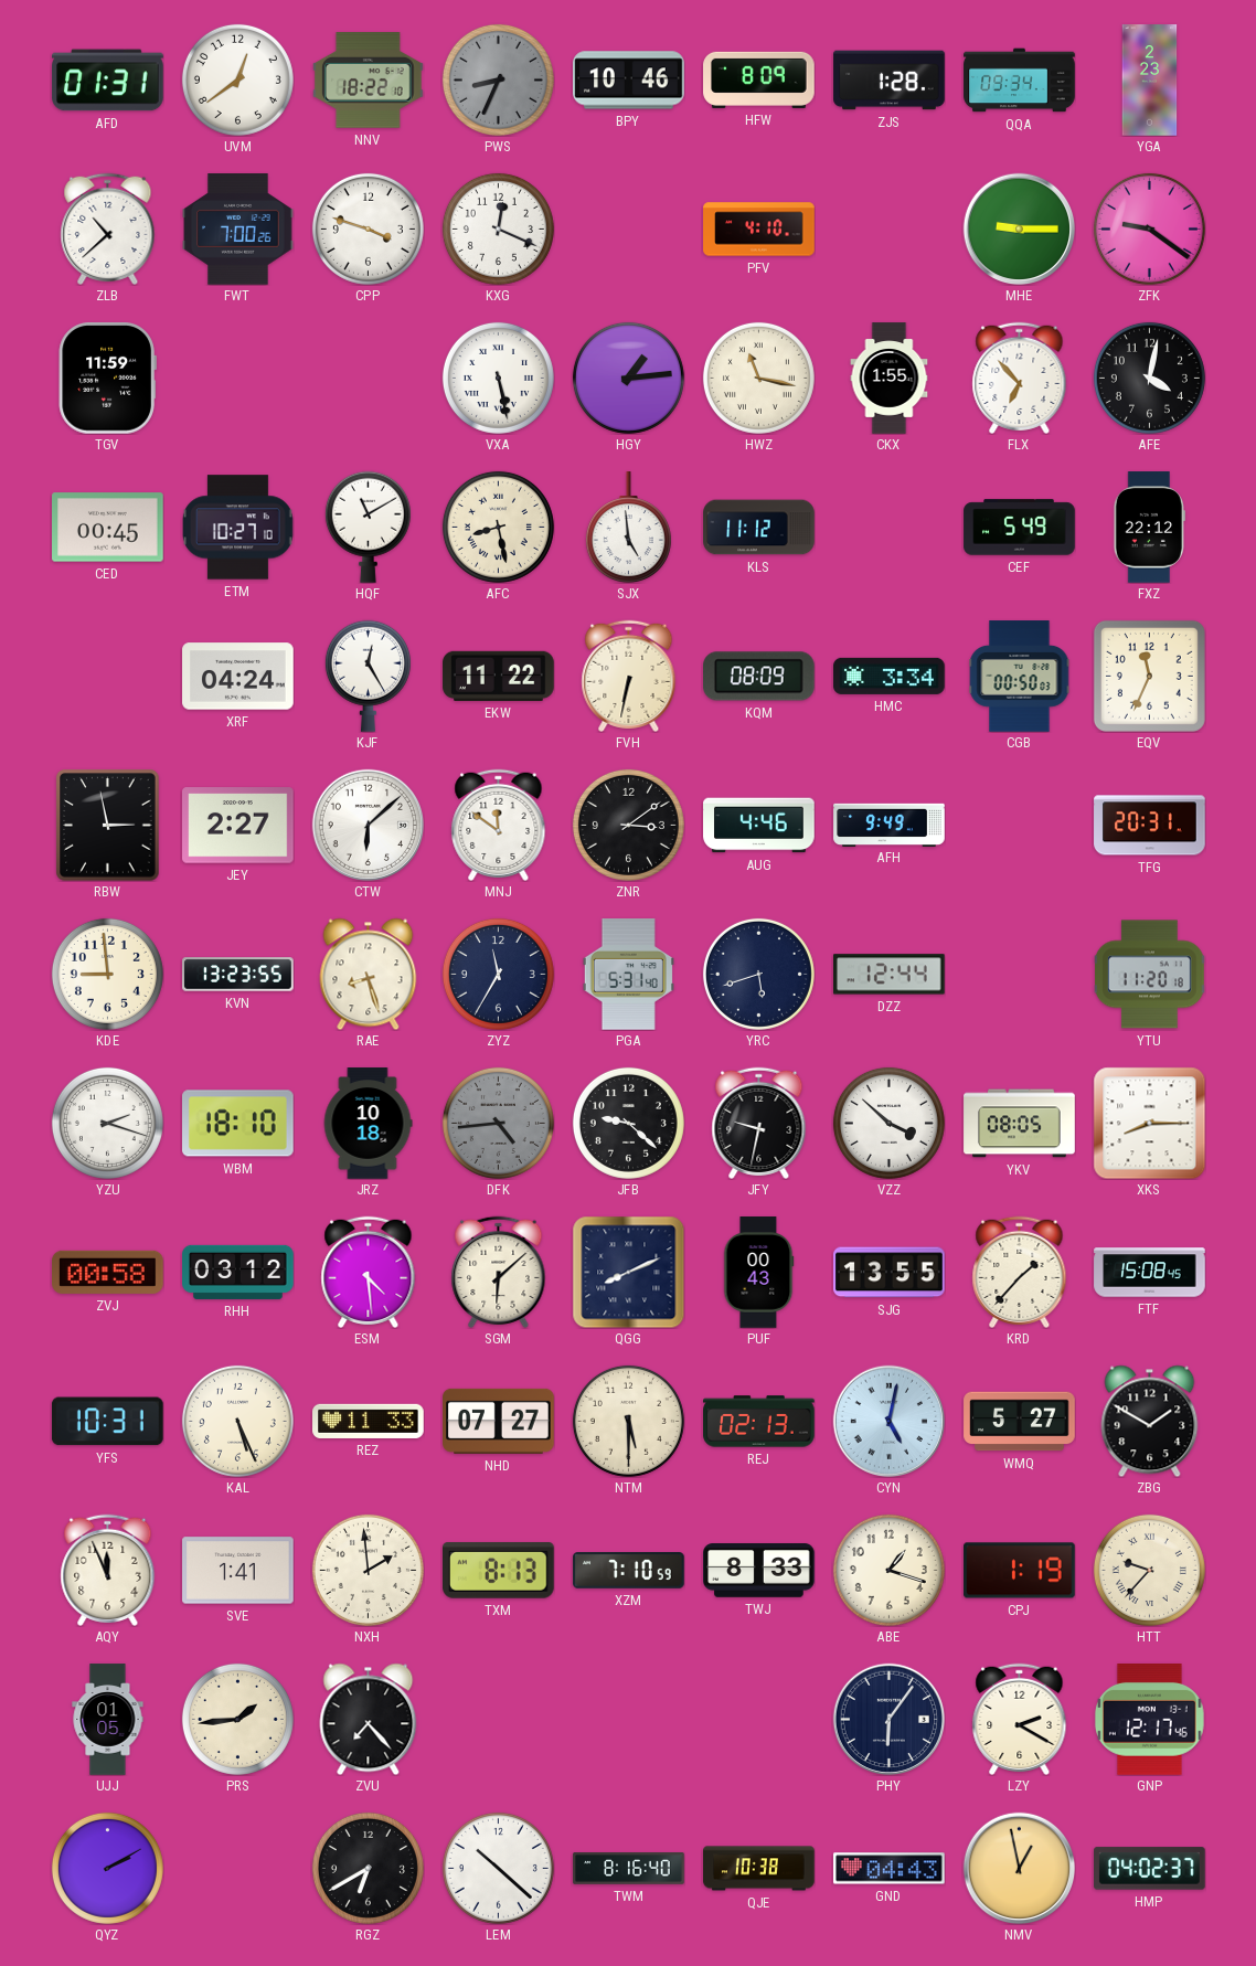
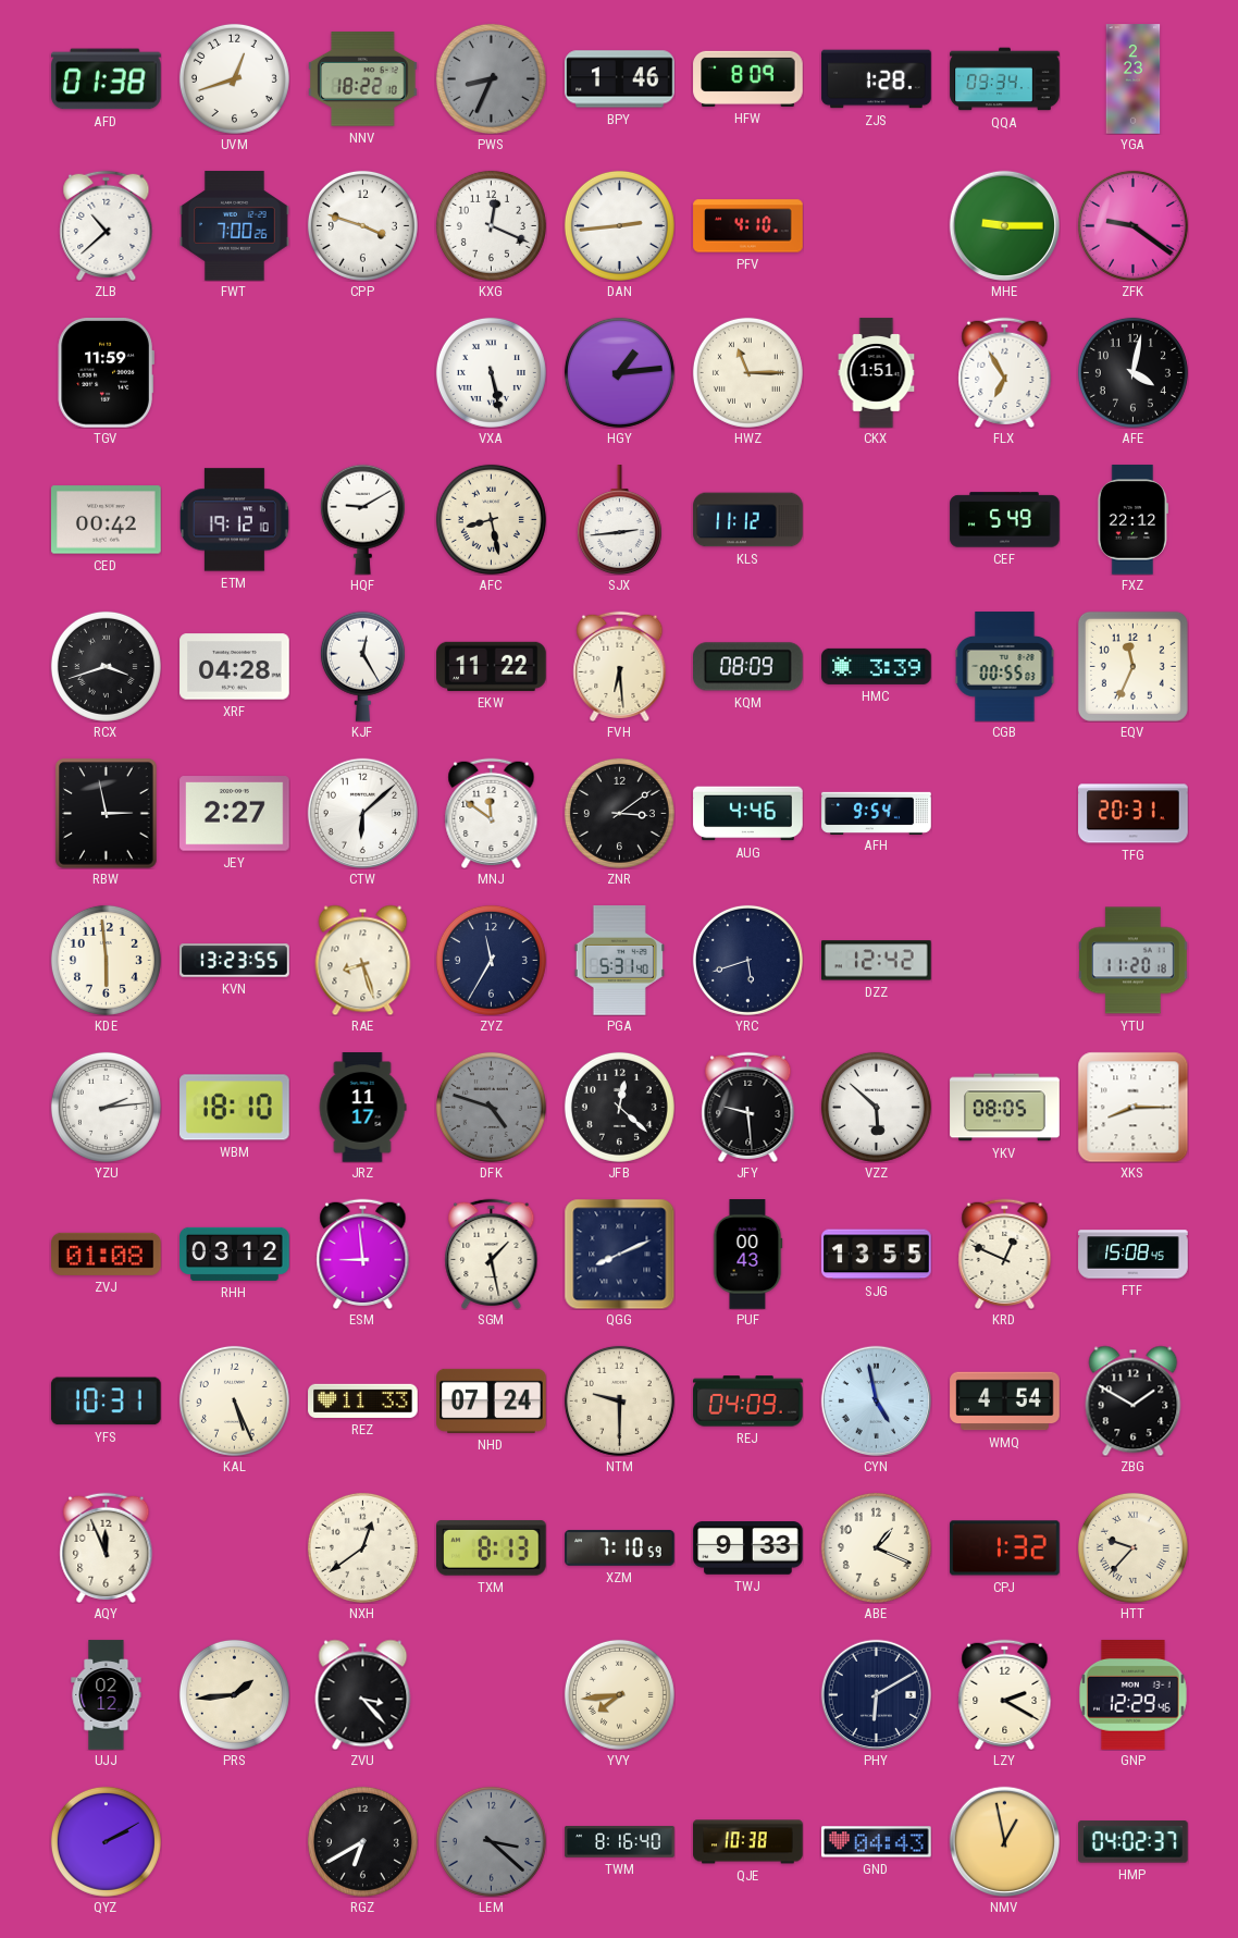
AFD: 01:31 -> 01:38 (107, 79)
UVM: 12:39 -> 12:42 (234, 78)
BPY: 10:46 -> 1:46 (620, 79)
DAN: none -> 2:44 (619, 225)
HWZ: 11:17 -> 11:15 (747, 372)
CKX: 1:55 -> 1:51 (877, 373)
FLX: 6:53 -> 6:55 (1005, 372)
CED: 00:45 -> 00:42 (107, 520)
ETM: 10:27 -> 19:12 (234, 520)
HQF: 11:10 -> 9:10 (362, 519)
SJX: 4:59 -> 2:44 (619, 520)
RCX: none -> 3:42 (106, 666)
XRF: 04:24 -> 04:28 (235, 667)
FVH: 6:32 -> 6:29 (620, 666)
HMC: 3:34 -> 3:39 (877, 666)
CGB: 00:50 -> 00:55 (1005, 667)
AFH: 9:49 -> 9:54 (877, 813)
KDE: 8:59 -> 5:59 (106, 960)
DZZ: 12:44 -> 12:42 (877, 961)
YZU: 2:18 -> 2:14 (106, 1107)
JRZ: 10:18 -> 11:17 (362, 1108)
DFK: 4:44 -> 4:48 (491, 1107)
JFB: 9:22 -> 12:22 (619, 1107)
JFY: 9:32 -> 9:29 (748, 1107)
VZZ: 3:52 -> 5:52 (876, 1107)
ZVJ: 00:58 -> 01:08 (107, 1254)
ESM: 4:29 -> 8:59 (363, 1254)
SGM: 6:08 -> 1:28 (492, 1254)
KRD: 1:37 -> 12:49 (1005, 1254)
NHD: 07:27 -> 07:24 (492, 1400)
NTM: 5:30 -> 9:30 (619, 1400)
REJ: 02:13 -> 04:09 (748, 1402)
CYN: 5:02 -> 4:58 (876, 1400)
WMQ: 5:27 -> 4:54 (1005, 1402)
SVE: 1:41 -> none (238, 1571)
NXH: 1:59 -> 12:39 (362, 1547)
TWJ: 8:33 -> 9:33 (748, 1548)
ABE: 1:18 -> 1:19 (876, 1547)
CPJ: 1:19 -> 1:32 (1005, 1548)
UJJ: 01:05 -> 02:12 (107, 1695)
ZVU: 7:23 -> 3:23 (363, 1694)
YVY: none -> 7:44 (619, 1694)
PHY: 6:06 -> 6:10 (876, 1694)
GNP: 12:17 -> 12:29 (1132, 1695)
LEM: 10:22 -> 3:22 (491, 1841)
LEM dial: white -> grey (491, 1841)
